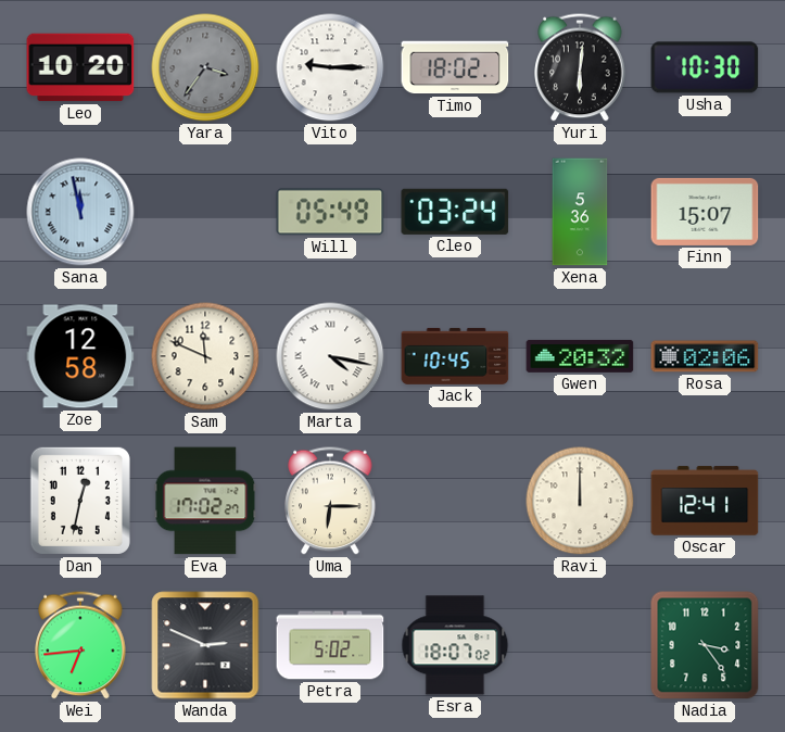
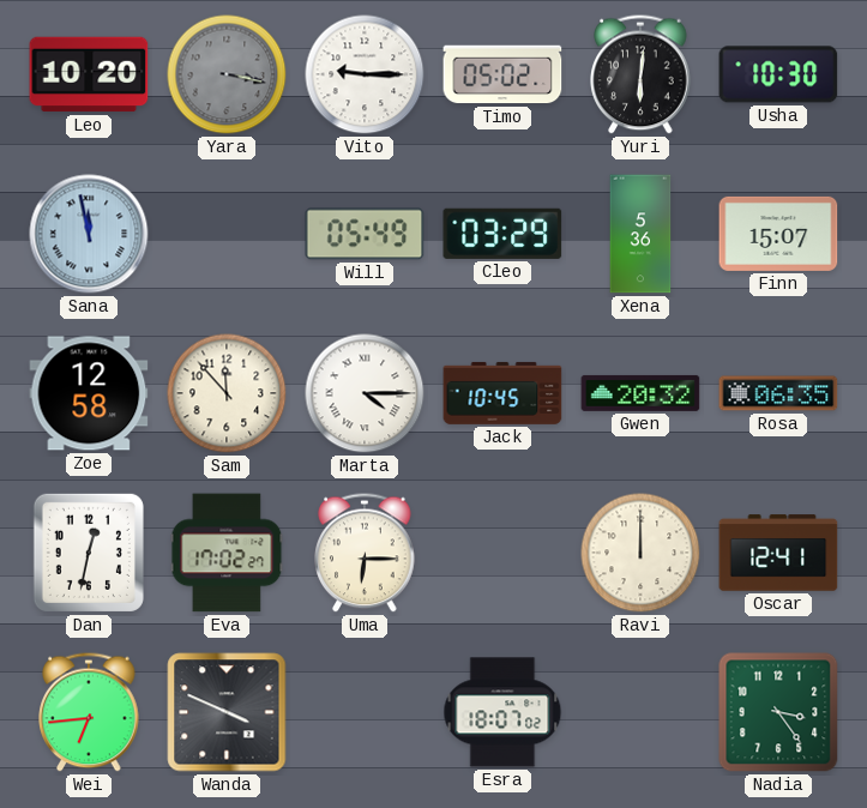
Yara: 3:36 -> 3:17 (227, 74)
Timo: 18:02 -> 05:02 (502, 74)
Cleo: 03:24 -> 03:29 (502, 234)
Sam: 11:49 -> 11:53 (227, 393)
Marta: 4:17 -> 4:15 (365, 393)
Rosa: 02:06 -> 06:35 (778, 393)
Wanda: 2:49 -> 3:49 (227, 712)
Petra: 5:02 -> none (330, 645)
